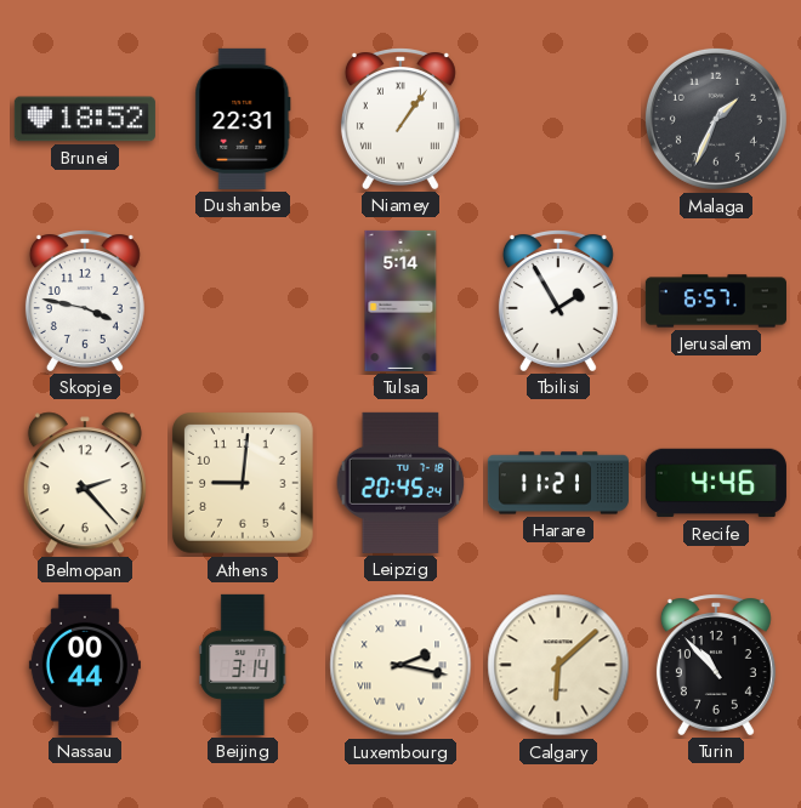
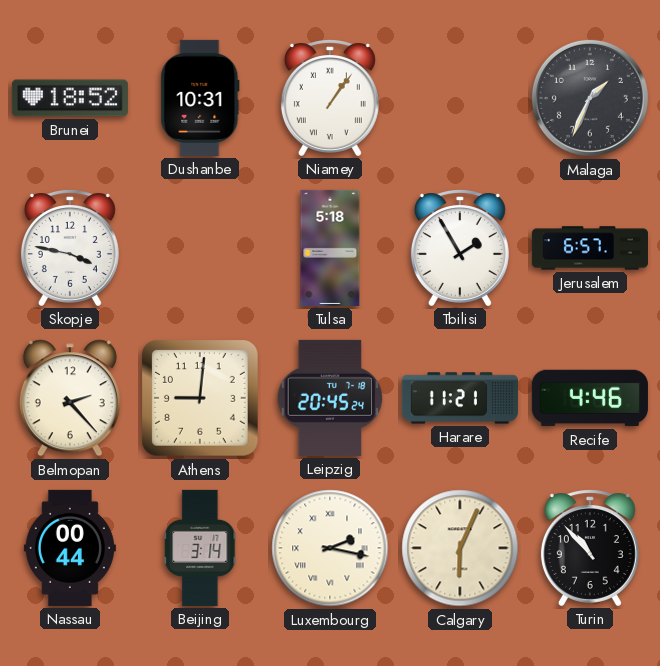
Dushanbe: 22:31 -> 10:31 (200, 98)
Tulsa: 5:14 -> 5:18 (330, 248)
Calgary: 6:08 -> 6:04 (460, 548)
